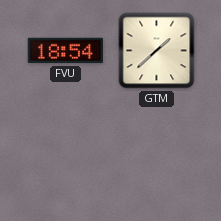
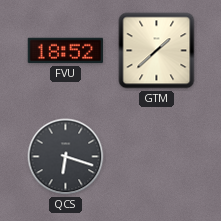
FVU: 18:54 -> 18:52 (66, 51)
QCS: none -> 6:18 (66, 157)
